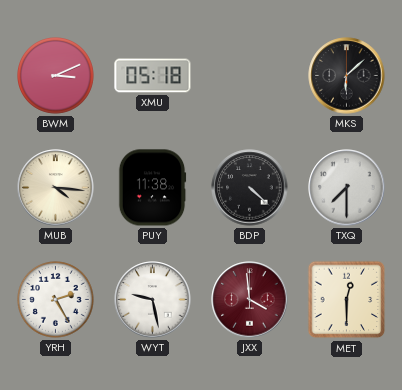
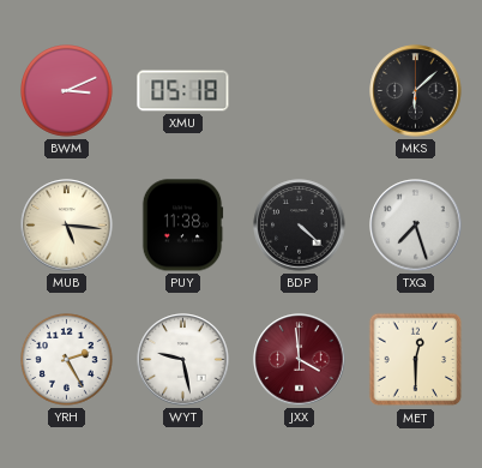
MUB: 4:16 -> 5:16 (67, 226)
TXQ: 7:30 -> 7:27 (416, 226)
